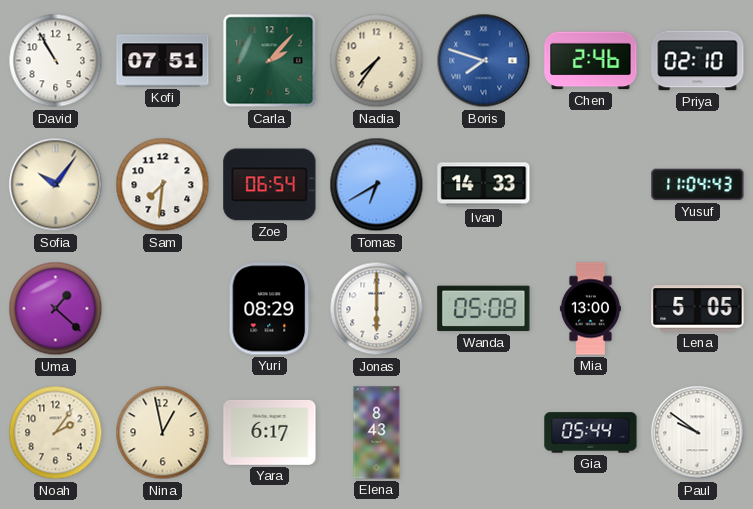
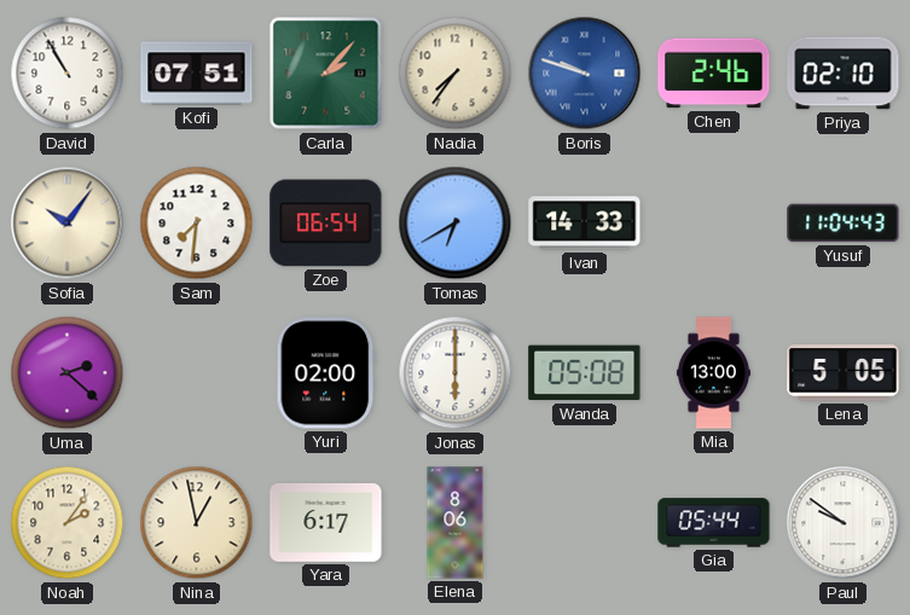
Boris: 7:48 -> 9:48 (585, 74)
Uma: 1:22 -> 2:22 (68, 373)
Yuri: 08:29 -> 02:00 (326, 373)
Elena: 8:43 -> 8:06 (456, 523)
